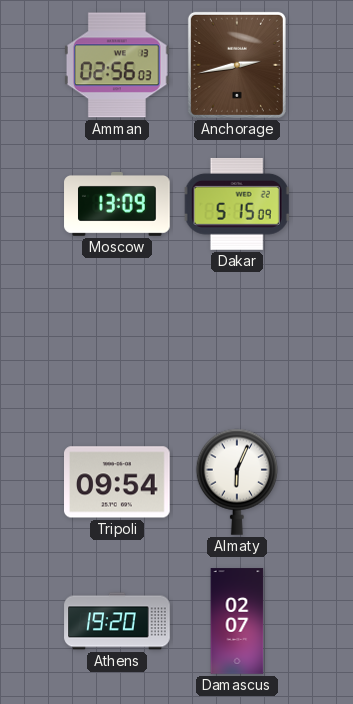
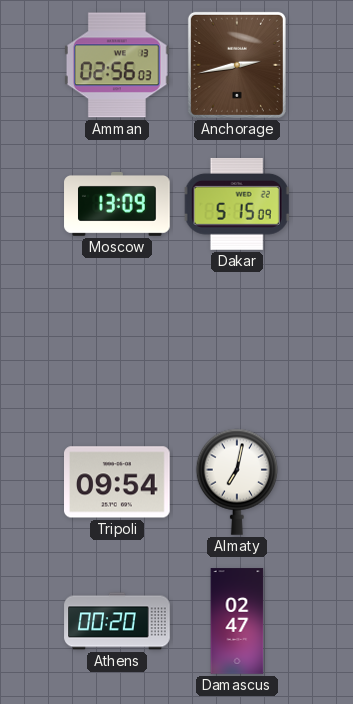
Almaty: 6:04 -> 7:02 (236, 482)
Athens: 19:20 -> 00:20 (117, 621)
Damascus: 02:07 -> 02:47 (237, 621)
